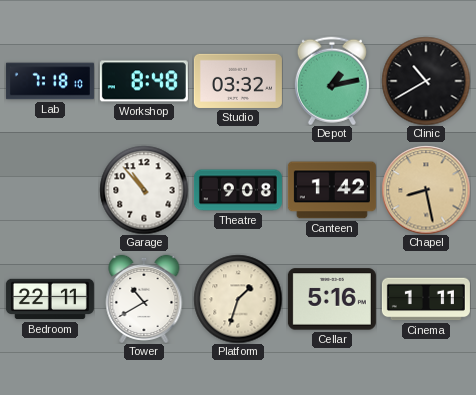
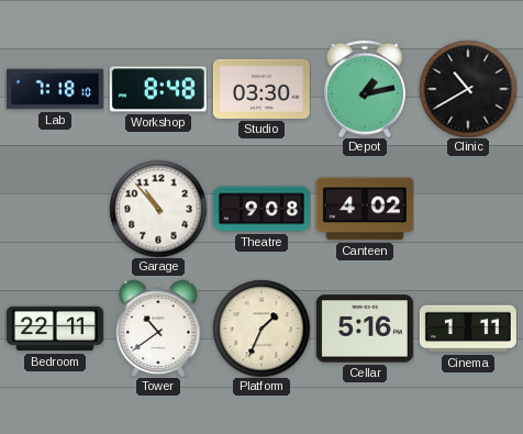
Studio: 03:32 -> 03:30 (261, 89)
Canteen: 1:42 -> 4:02 (365, 209)
Chapel: 8:28 -> none (426, 190)
Tower: 10:40 -> 10:39 (158, 327)
Platform: 1:33 -> 1:34 (261, 329)
